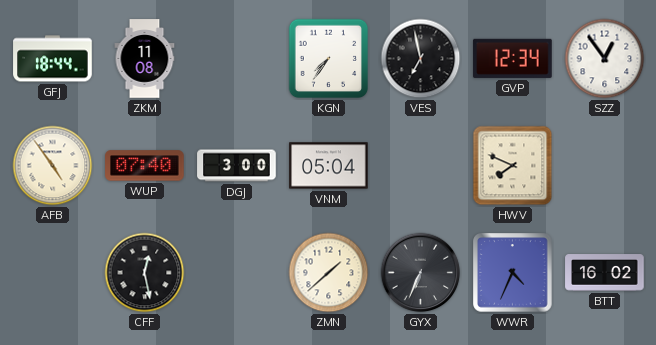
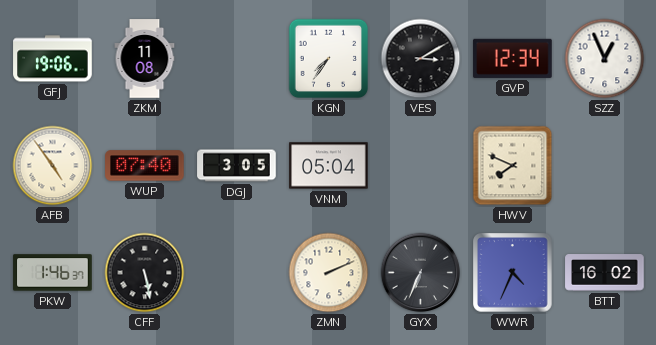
GFJ: 18:44 -> 19:06 (53, 59)
VES: 6:58 -> 3:10 (421, 59)
SZZ: 12:54 -> 12:56 (605, 59)
DGJ: 3:00 -> 3:05 (237, 166)
PKW: none -> 1:46 (53, 273)
CFF: 12:28 -> 5:28 (145, 273)
ZMN: 1:38 -> 2:11 (329, 273)
